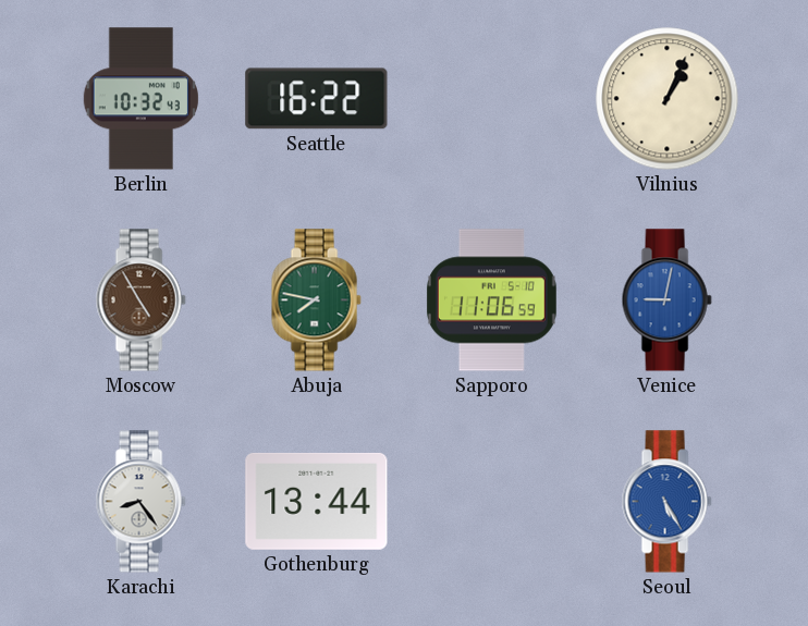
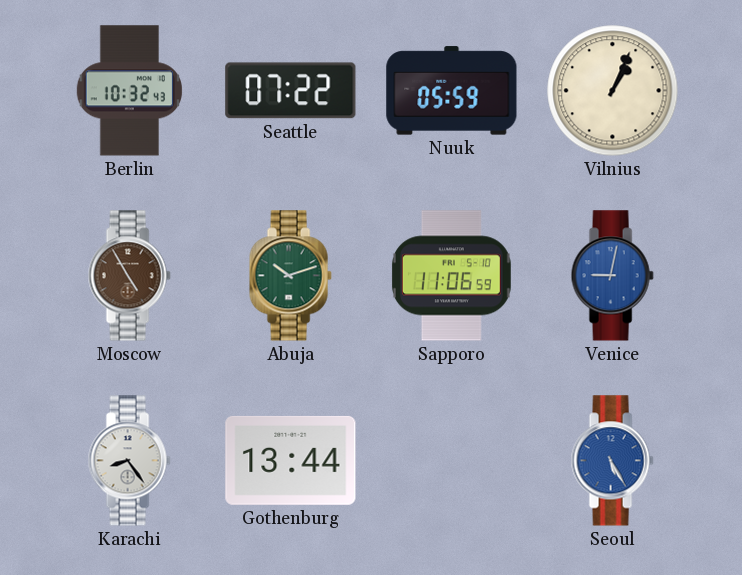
Seattle: 16:22 -> 07:22 (291, 91)
Nuuk: none -> 05:59 (452, 91)
Abuja: 7:47 -> 10:12 (290, 276)
